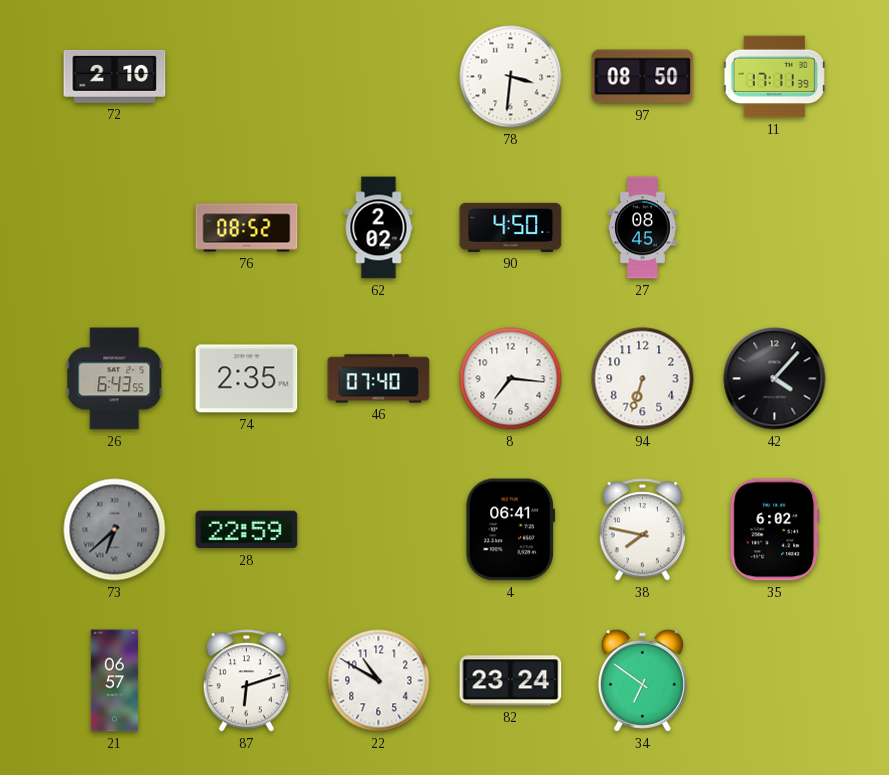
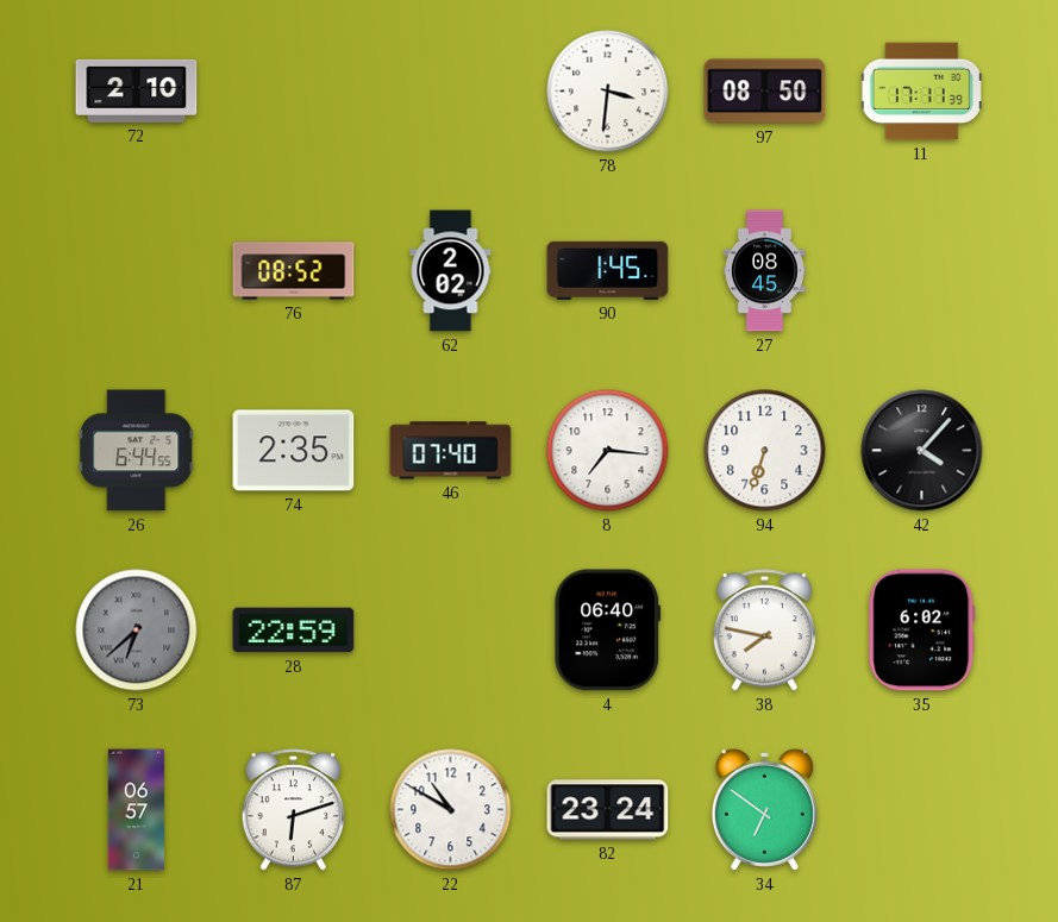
90: 4:50 -> 1:45 (608, 270)
26: 6:43 -> 6:44 (137, 451)
4: 06:41 -> 06:40 (608, 631)
